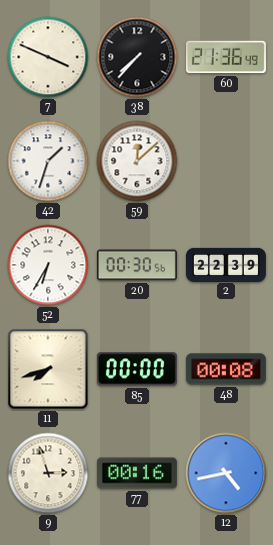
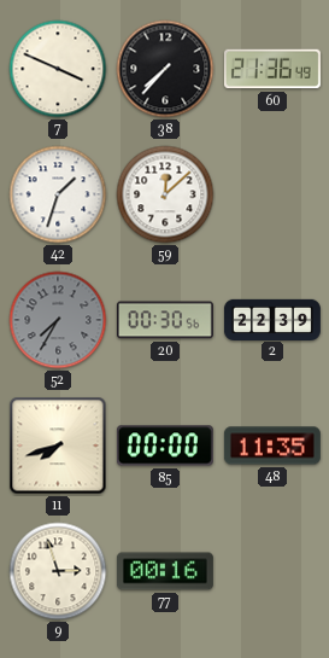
52: 6:35 -> 7:35 (58, 320)
52 dial: white -> grey (58, 320)
48: 00:08 -> 11:35 (272, 446)
12: 4:43 -> none (226, 473)
